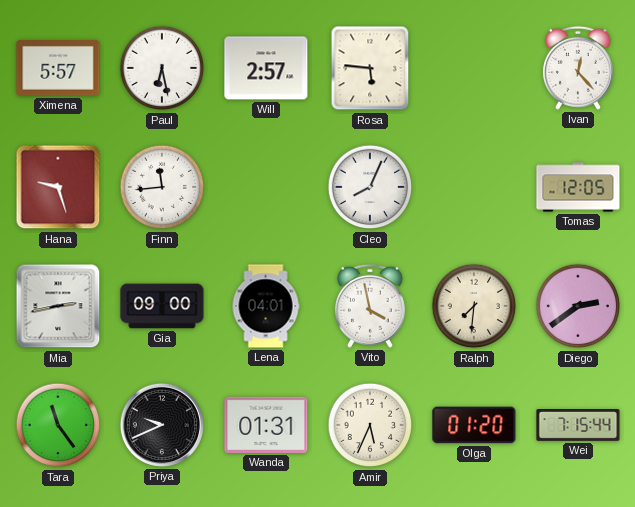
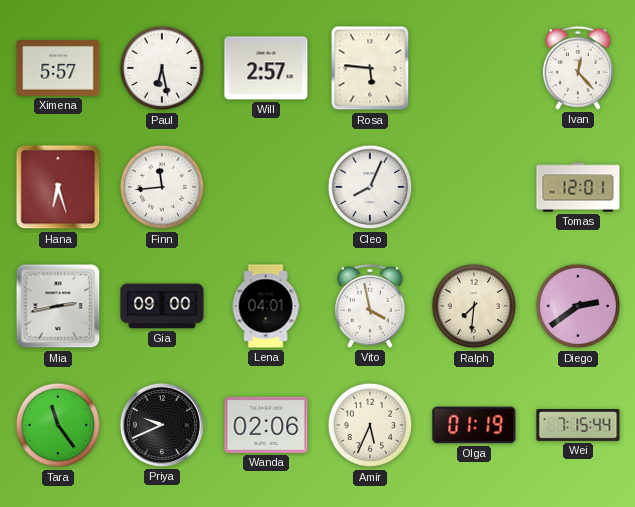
Hana: 9:27 -> 6:27 (58, 187)
Tomas: 12:05 -> 12:01 (578, 187)
Wanda: 01:31 -> 02:06 (266, 425)
Olga: 01:20 -> 01:19 (474, 425)
